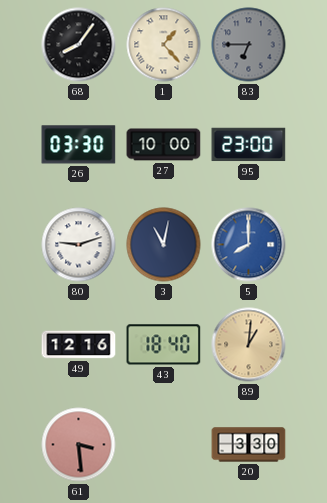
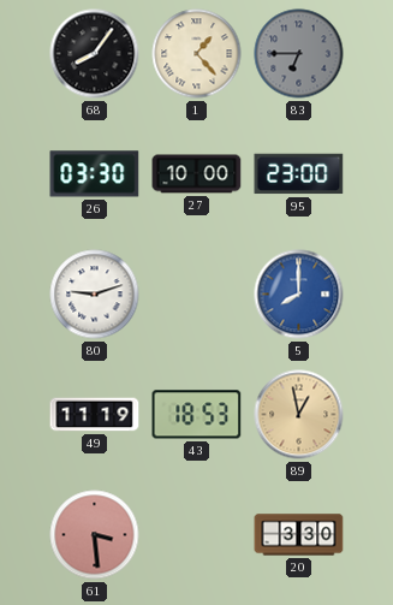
3: 11:02 -> none (164, 245)
49: 12:16 -> 11:19 (95, 415)
43: 18:40 -> 18:53 (197, 415)
89: 1:01 -> 12:58 (299, 415)
